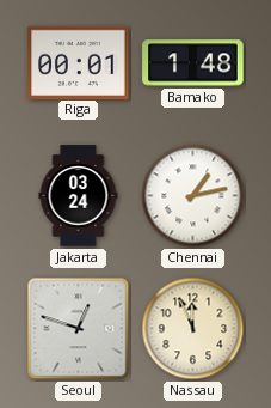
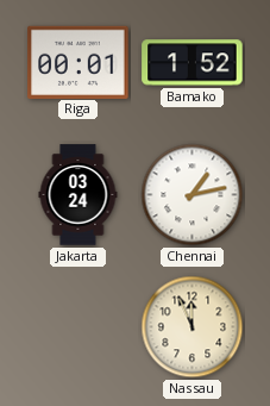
Bamako: 1:48 -> 1:52 (193, 63)
Seoul: 12:48 -> none (79, 329)
